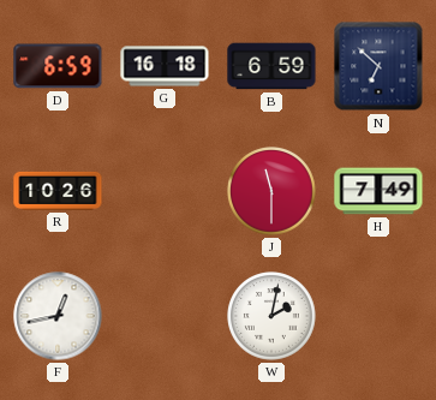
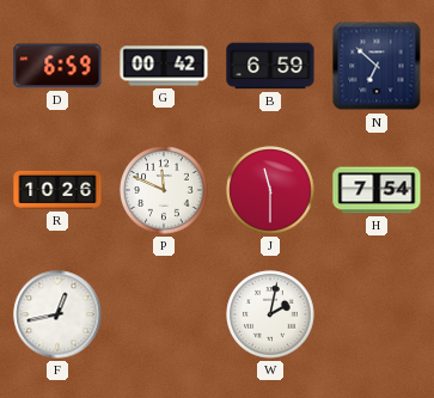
G: 16:18 -> 00:42 (164, 66)
P: none -> 11:49 (164, 190)
H: 7:49 -> 7:54 (377, 190)
